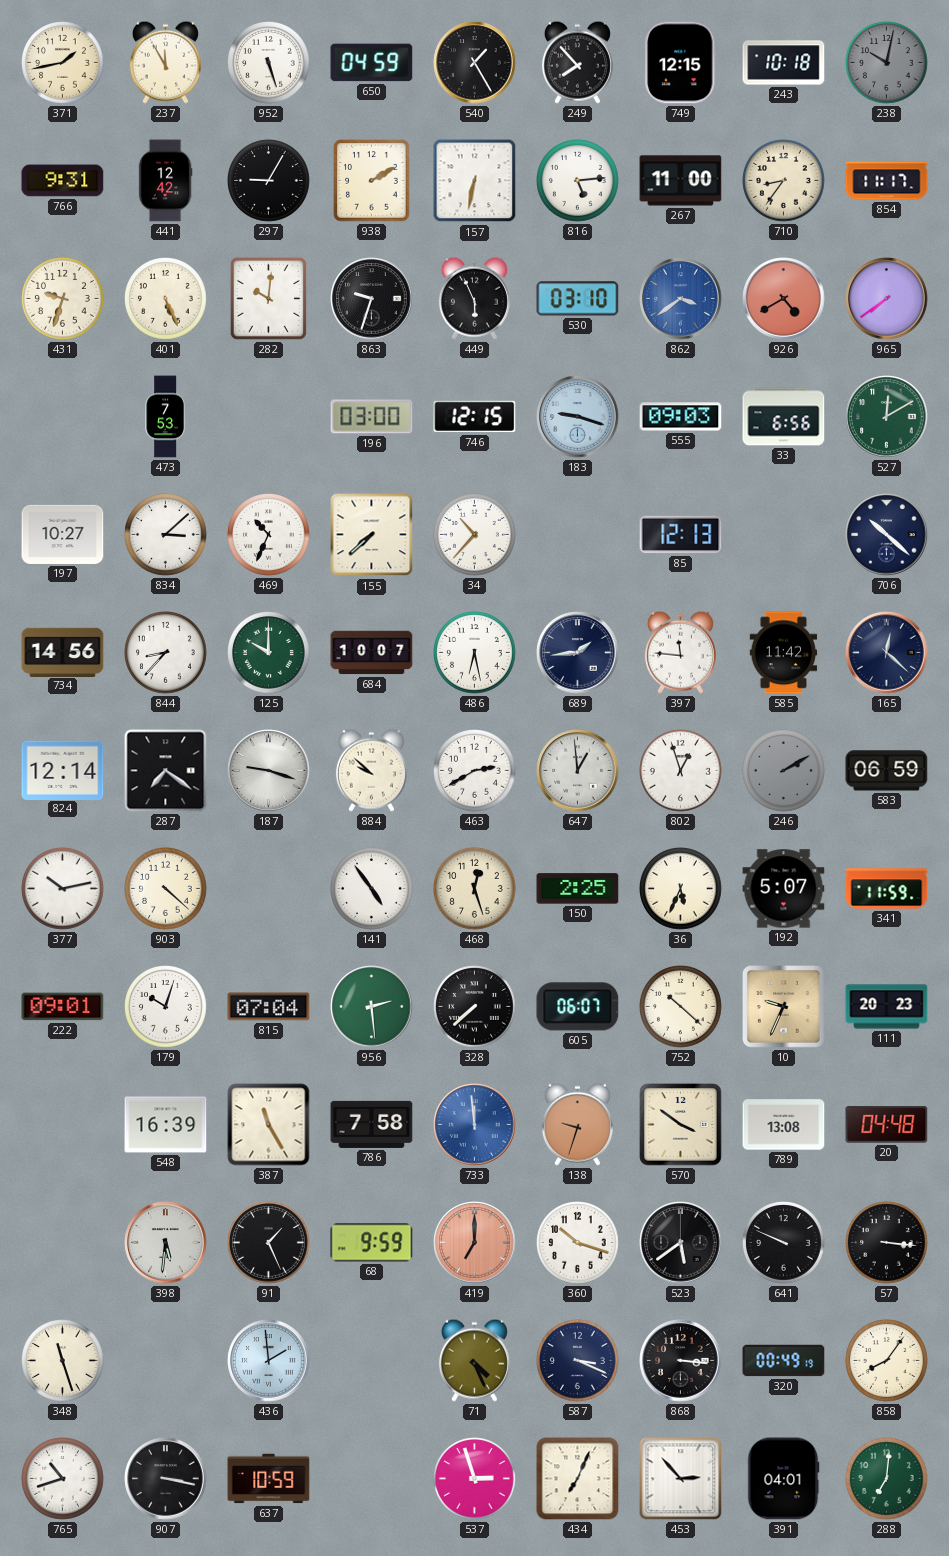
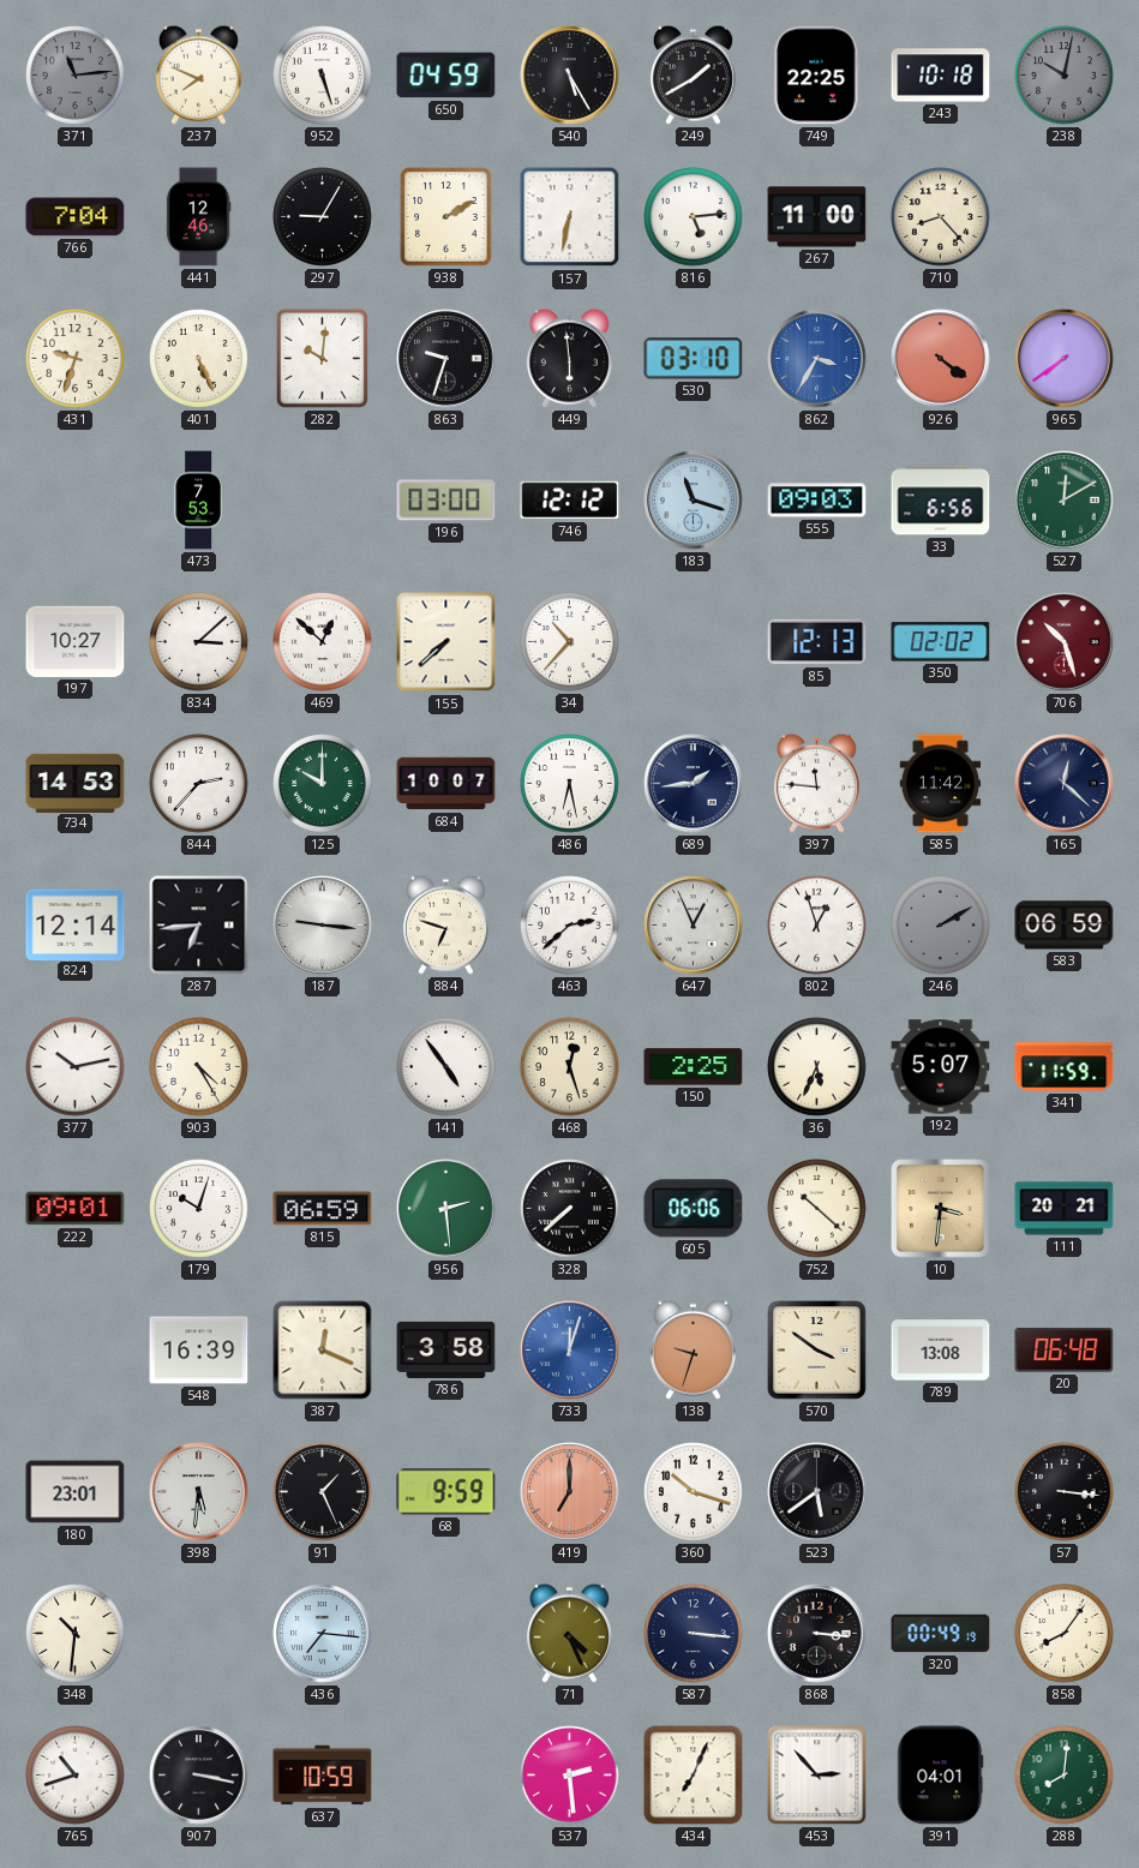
371: 1:43 -> 11:14 (76, 76)
371 dial: cream -> grey (76, 76)
237: 11:55 -> 7:49 (198, 74)
540: 1:25 -> 5:25 (570, 76)
249: 7:53 -> 1:40 (693, 74)
749: 12:15 -> 22:25 (817, 76)
766: 9:31 -> 7:04 (76, 217)
441: 12:42 -> 12:46 (198, 217)
710: 8:36 -> 8:23 (941, 217)
854: 11:17 -> none (887, 181)
449: 5:56 -> 5:59 (569, 358)
862: 3:39 -> 3:35 (817, 359)
926: 4:40 -> 4:21 (941, 359)
746: 12:15 -> 12:12 (570, 501)
183: 9:18 -> 11:18 (694, 501)
469: 10:34 -> 12:52 (323, 642)
350: none -> 02:02 (941, 642)
706: 10:22 -> 10:27 (1065, 642)
706 dial: navy -> burgundy (1065, 642)
734: 14:56 -> 14:53 (76, 783)
844: 8:37 -> 2:37 (199, 784)
287: 7:21 -> 6:44 (199, 926)
187: 9:18 -> 9:16 (323, 926)
884: 9:52 -> 6:48 (445, 924)
463: 2:40 -> 2:38 (570, 926)
647: 12:59 -> 12:56 (694, 926)
903: 4:22 -> 4:25 (199, 1067)
815: 07:04 -> 06:59 (323, 1209)
605: 06:07 -> 06:06 (694, 1209)
10: 9:34 -> 3:31 (941, 1209)
111: 20:23 -> 20:21 (1065, 1209)
387: 11:25 -> 12:19 (323, 1351)
786: 7:58 -> 3:58 (446, 1349)
733: 11:59 -> 12:03 (570, 1351)
20: 04:48 -> 06:48 (1065, 1351)
180: none -> 23:01 (76, 1492)
641: 9:49 -> none (784, 1243)
348: 11:27 -> 10:31 (76, 1634)
436: 1:59 -> 7:16 (323, 1634)
587: 3:19 -> 3:16 (694, 1634)
537: 2:57 -> 2:29 (570, 1776)
288: 7:01 -> 8:01 (1065, 1776)
